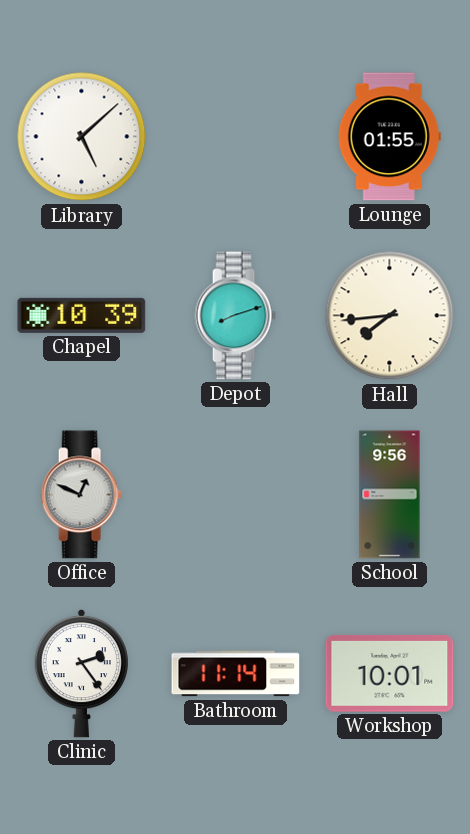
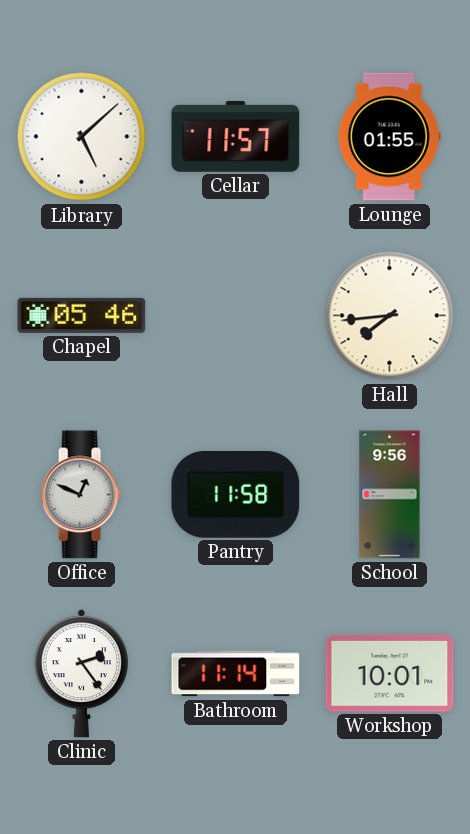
Cellar: none -> 11:57 (236, 136)
Chapel: 10:39 -> 05:46 (82, 315)
Depot: 8:12 -> none (235, 316)
Pantry: none -> 11:58 (236, 494)
